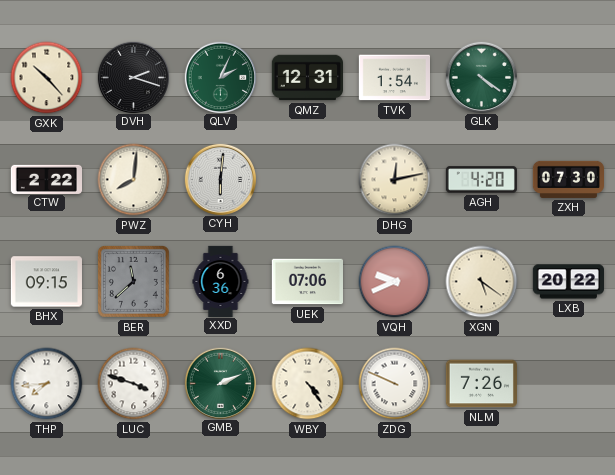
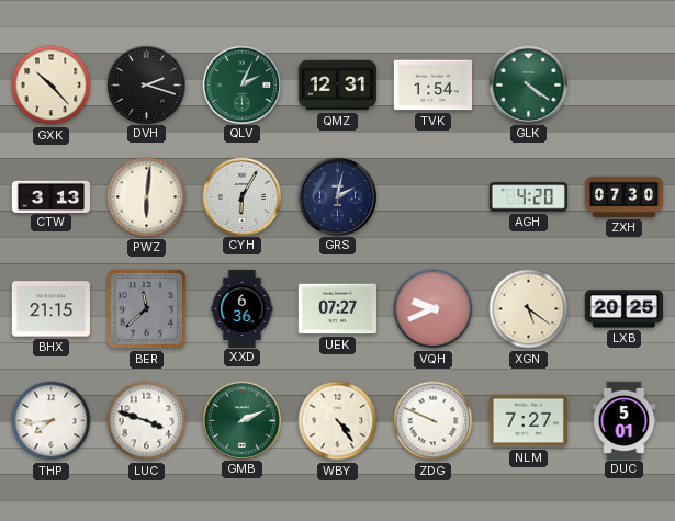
CTW: 2:22 -> 3:13 (50, 196)
PWZ: 8:01 -> 6:01 (147, 197)
CYH: 6:01 -> 6:05 (241, 196)
GRS: none -> 2:02 (337, 196)
DHG: 12:13 -> none (395, 180)
BHX: 09:15 -> 21:15 (50, 309)
UEK: 07:06 -> 07:27 (337, 309)
LXB: 20:22 -> 20:25 (623, 309)
NLM: 7:26 -> 7:27 (528, 421)
DUC: none -> 5:01 (625, 420)
